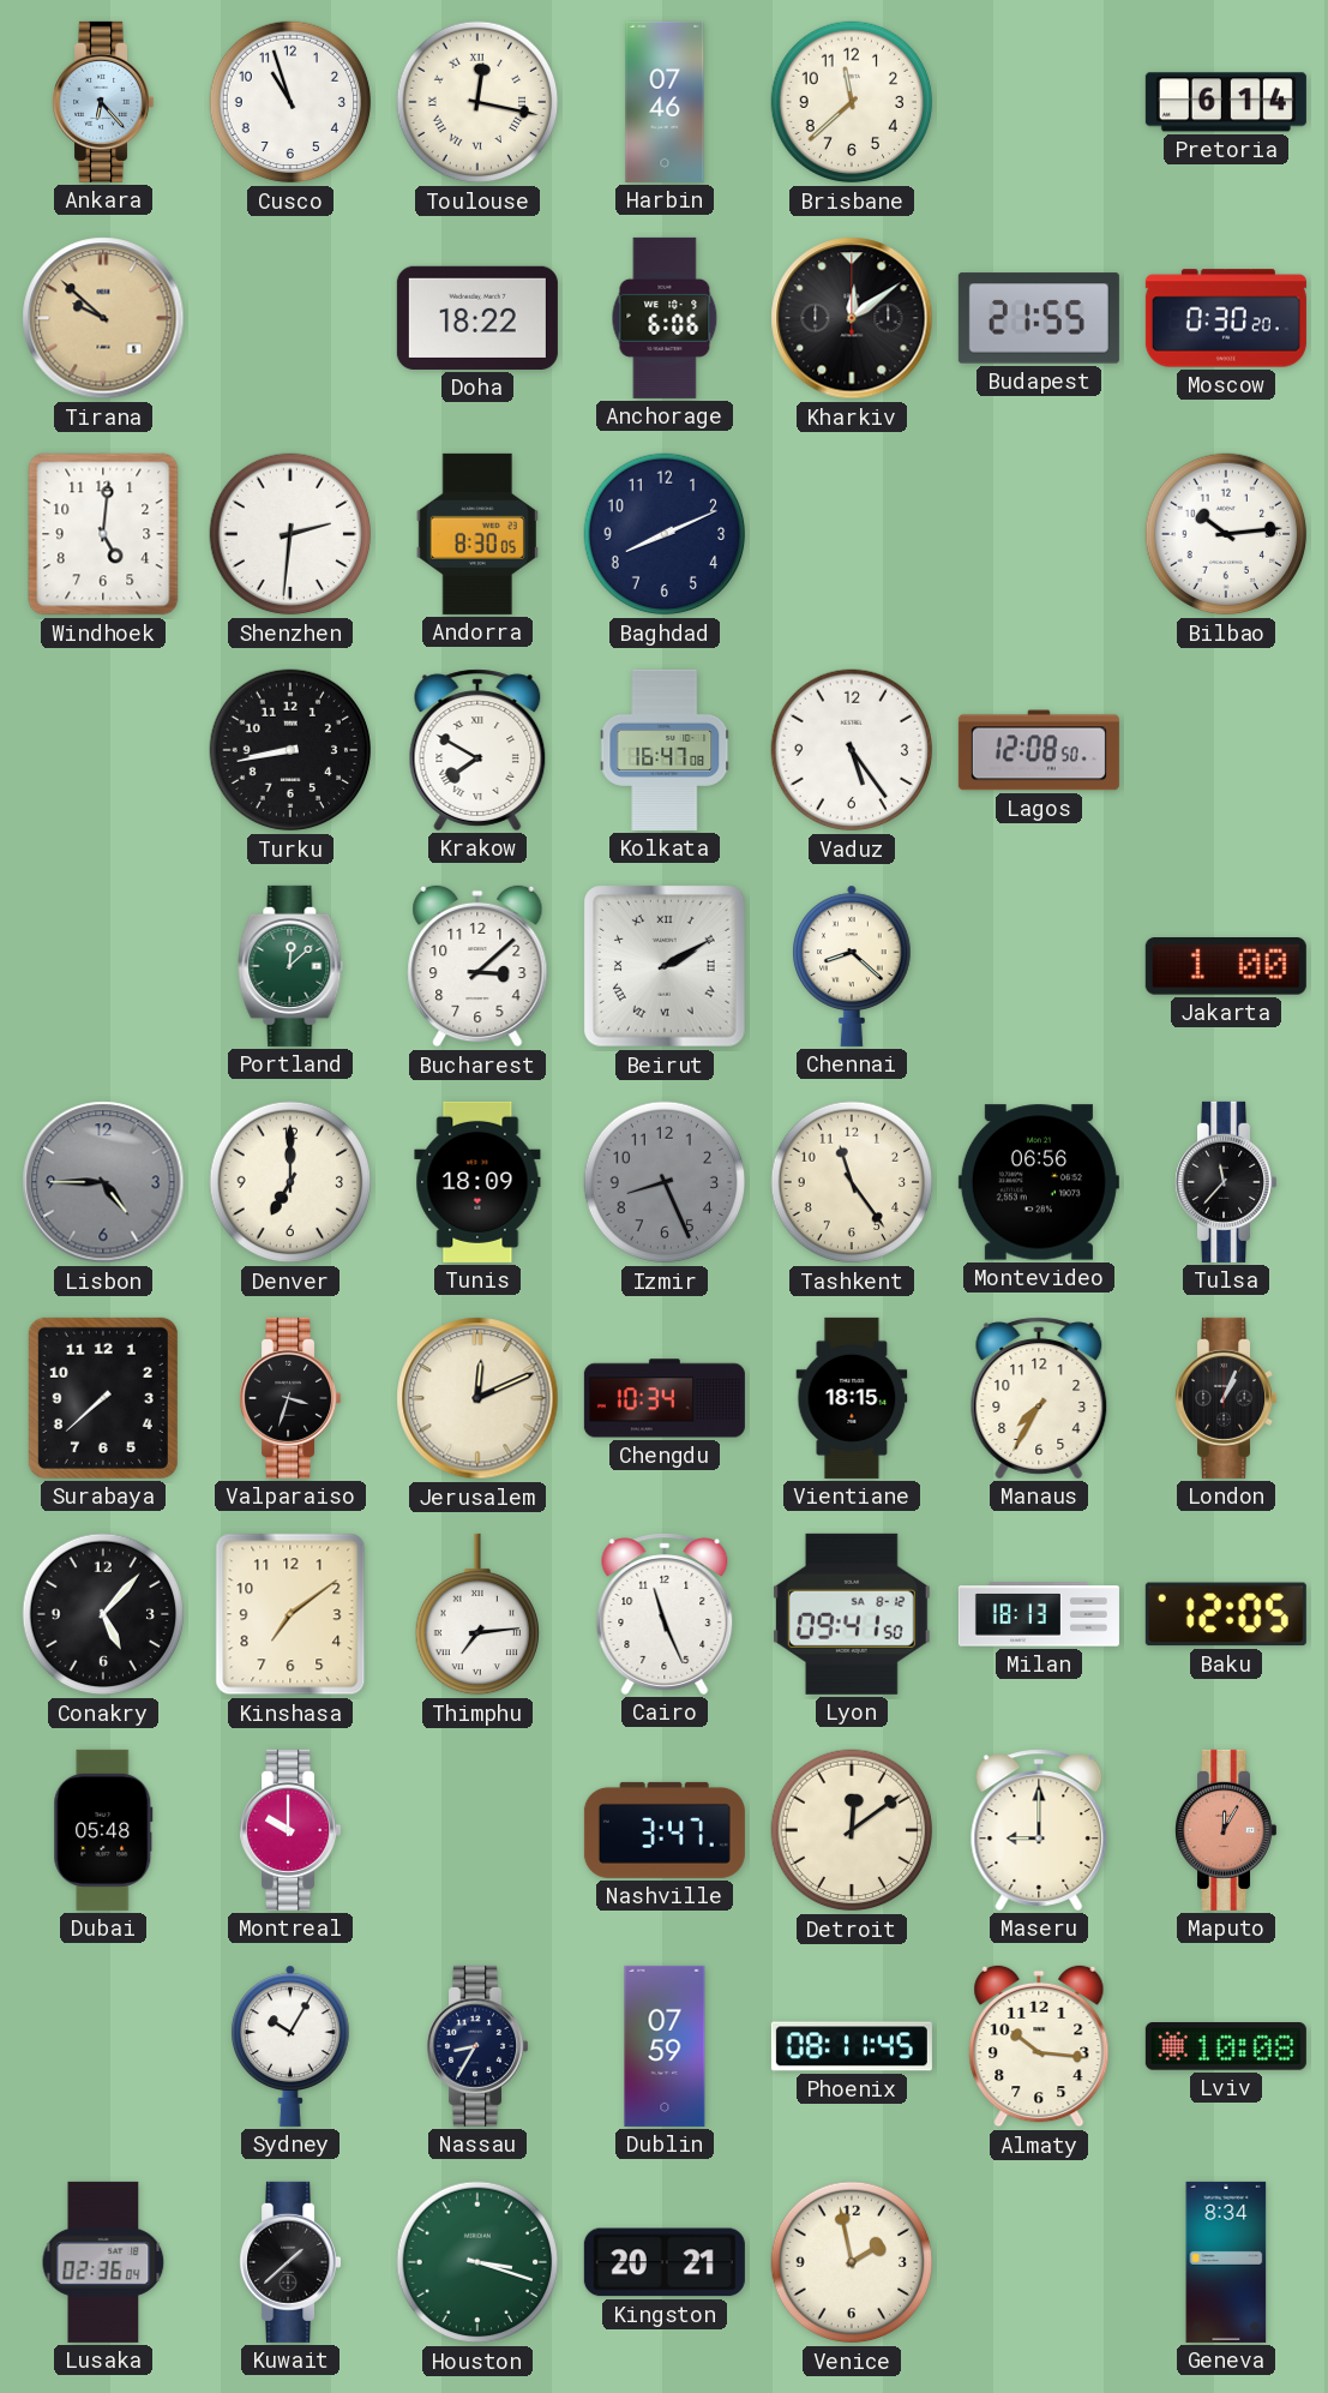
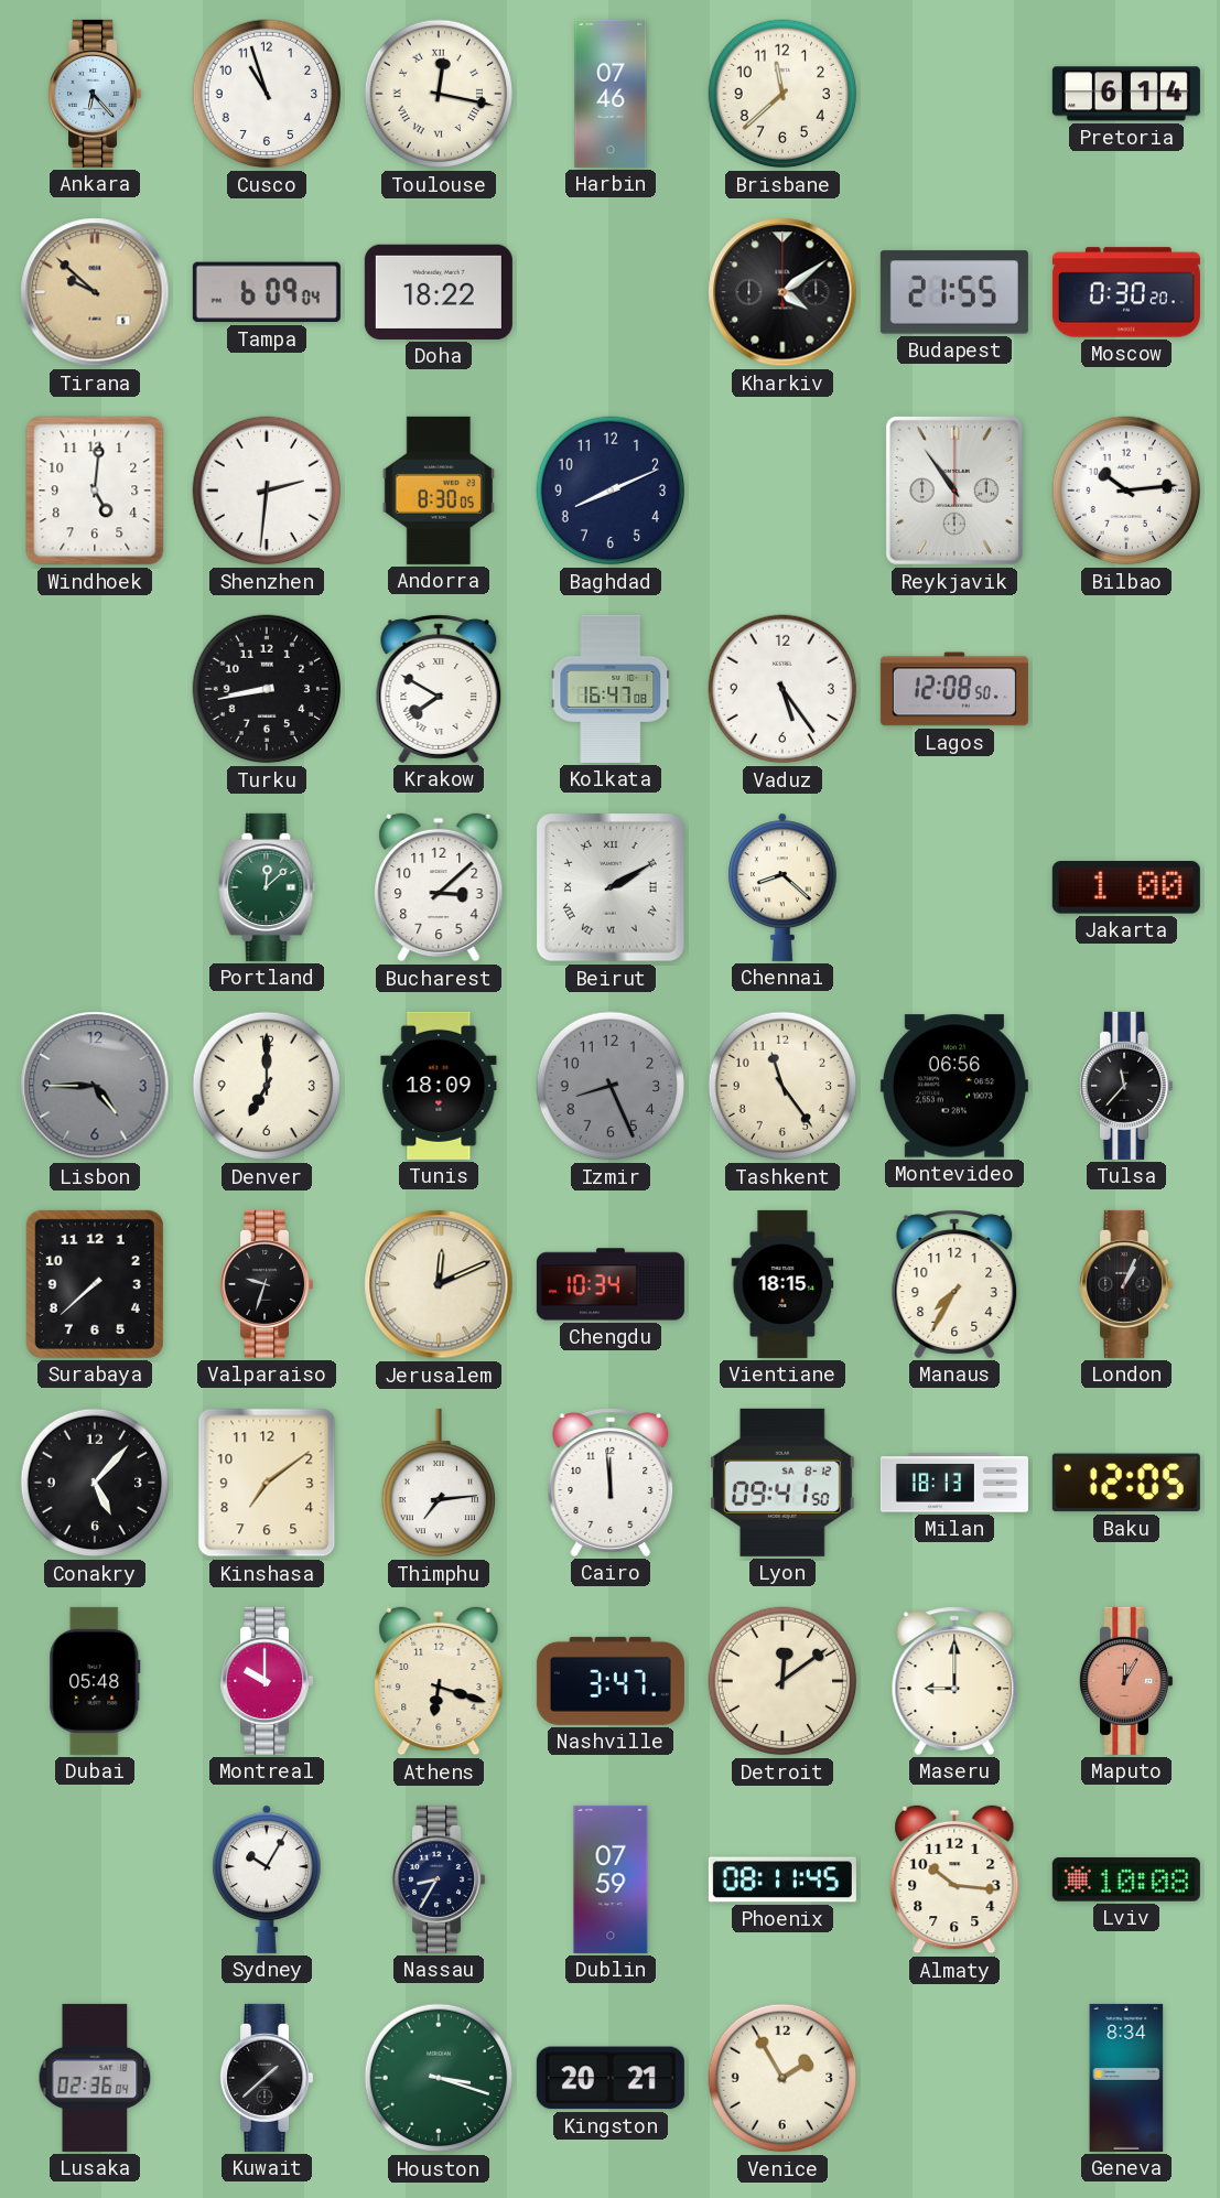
Tampa: none -> 6:09 (267, 292)
Anchorage: 6:06 -> none (665, 318)
Kharkiv: 12:09 -> 4:09 (782, 292)
Reykjavik: none -> 10:54 (954, 491)
Valparaiso: 3:33 -> 9:33 (267, 1284)
Cairo: 11:26 -> 11:59 (611, 1483)
Athens: none -> 6:18 (439, 1681)
Venice: 1:58 -> 1:55 (782, 2078)
